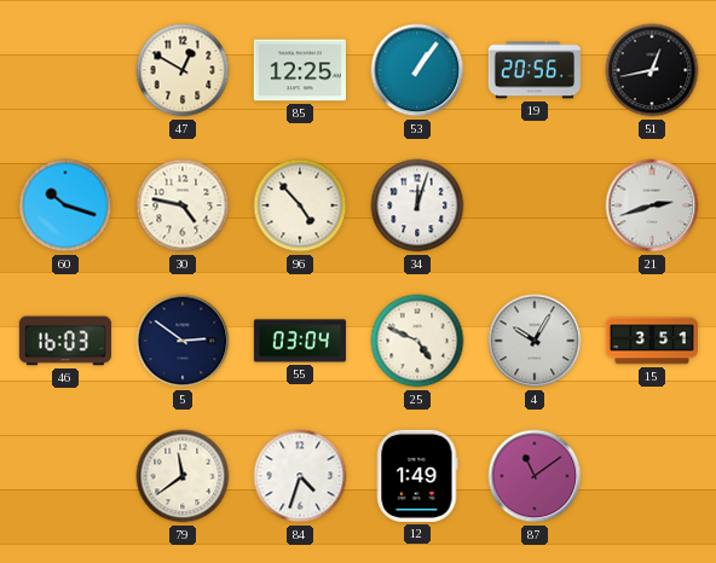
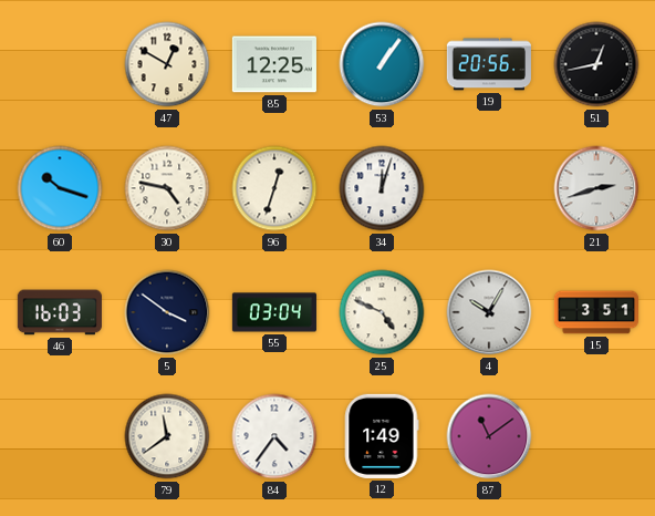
96: 4:53 -> 12:33 (274, 188)
5: 2:51 -> 3:51 (167, 312)
84: 4:33 -> 4:36 (274, 436)
